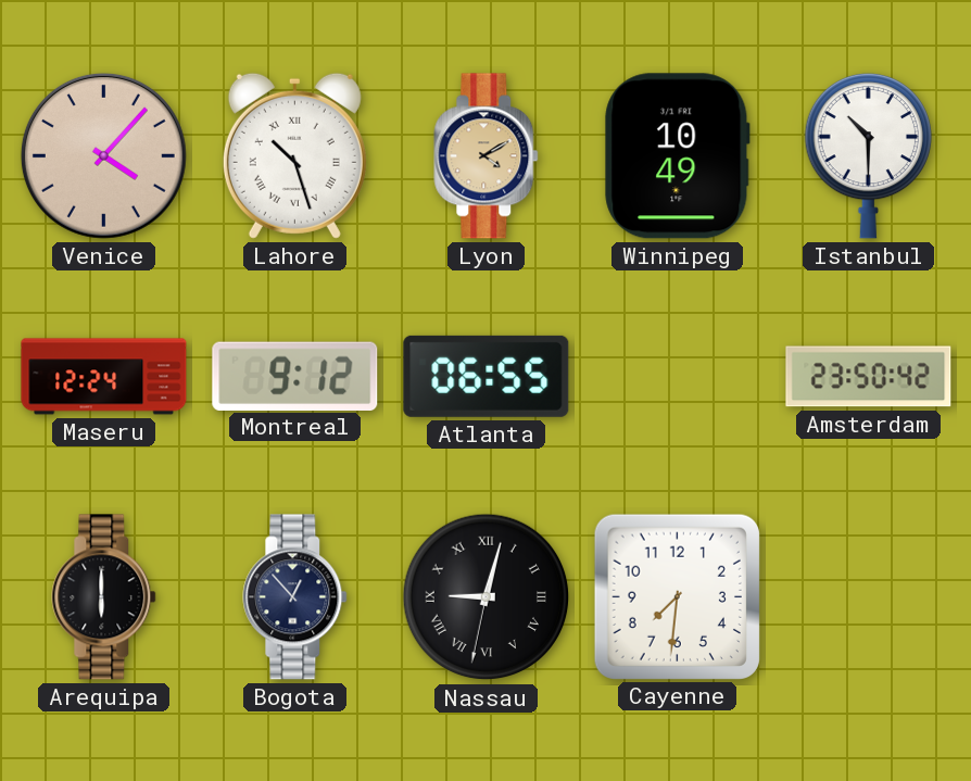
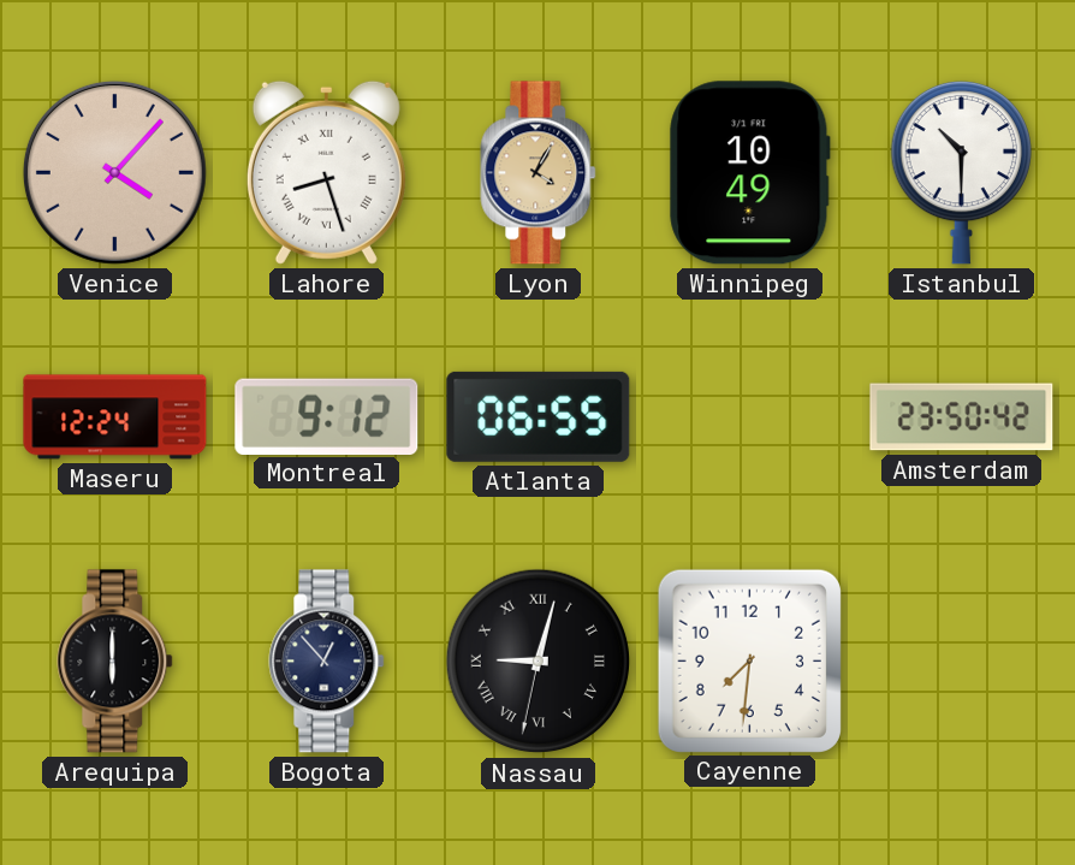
Lahore: 10:27 -> 8:27 (326, 172)
Lyon: 4:10 -> 4:05 (539, 173)
